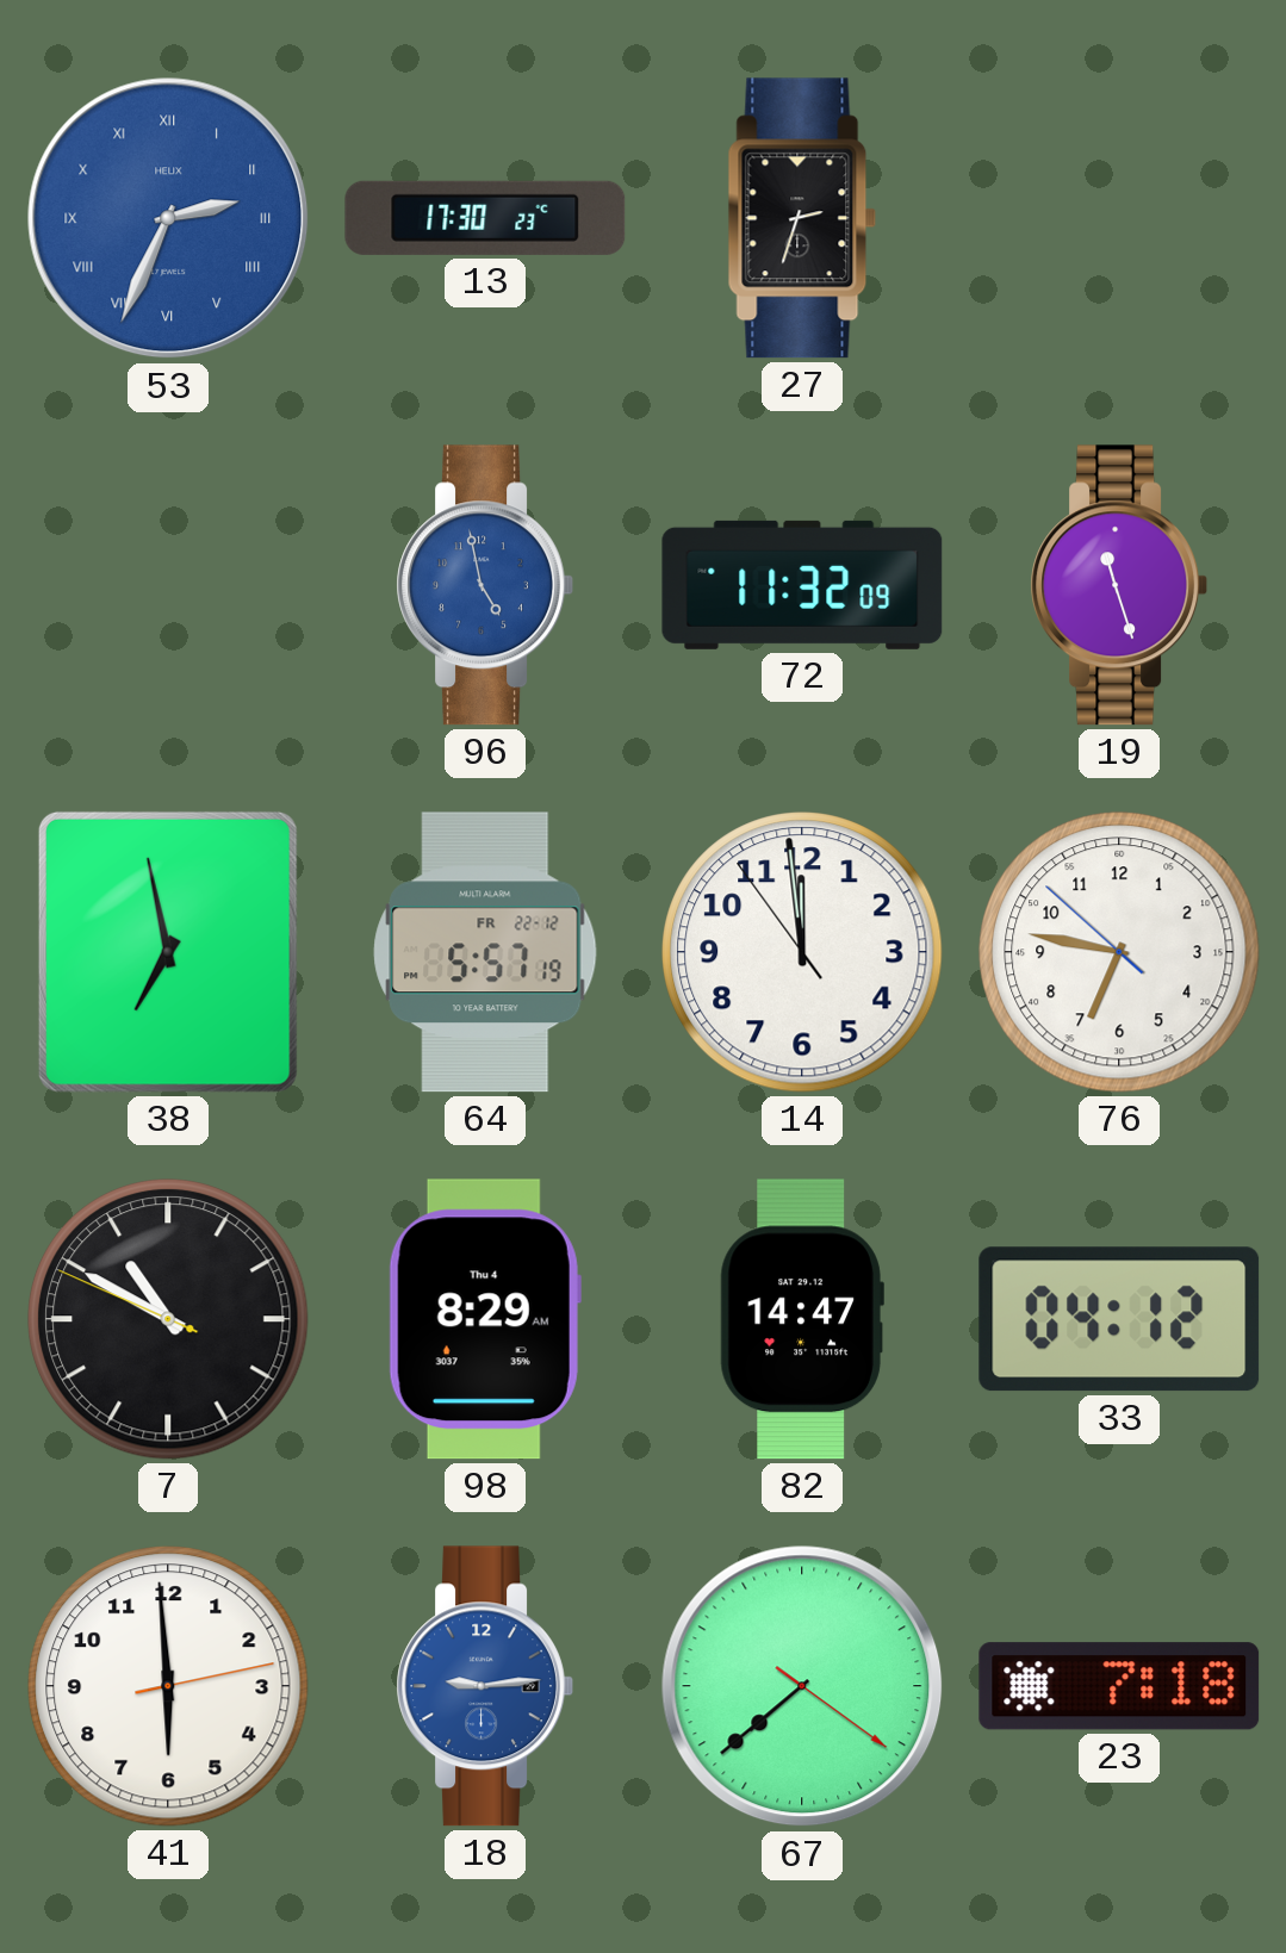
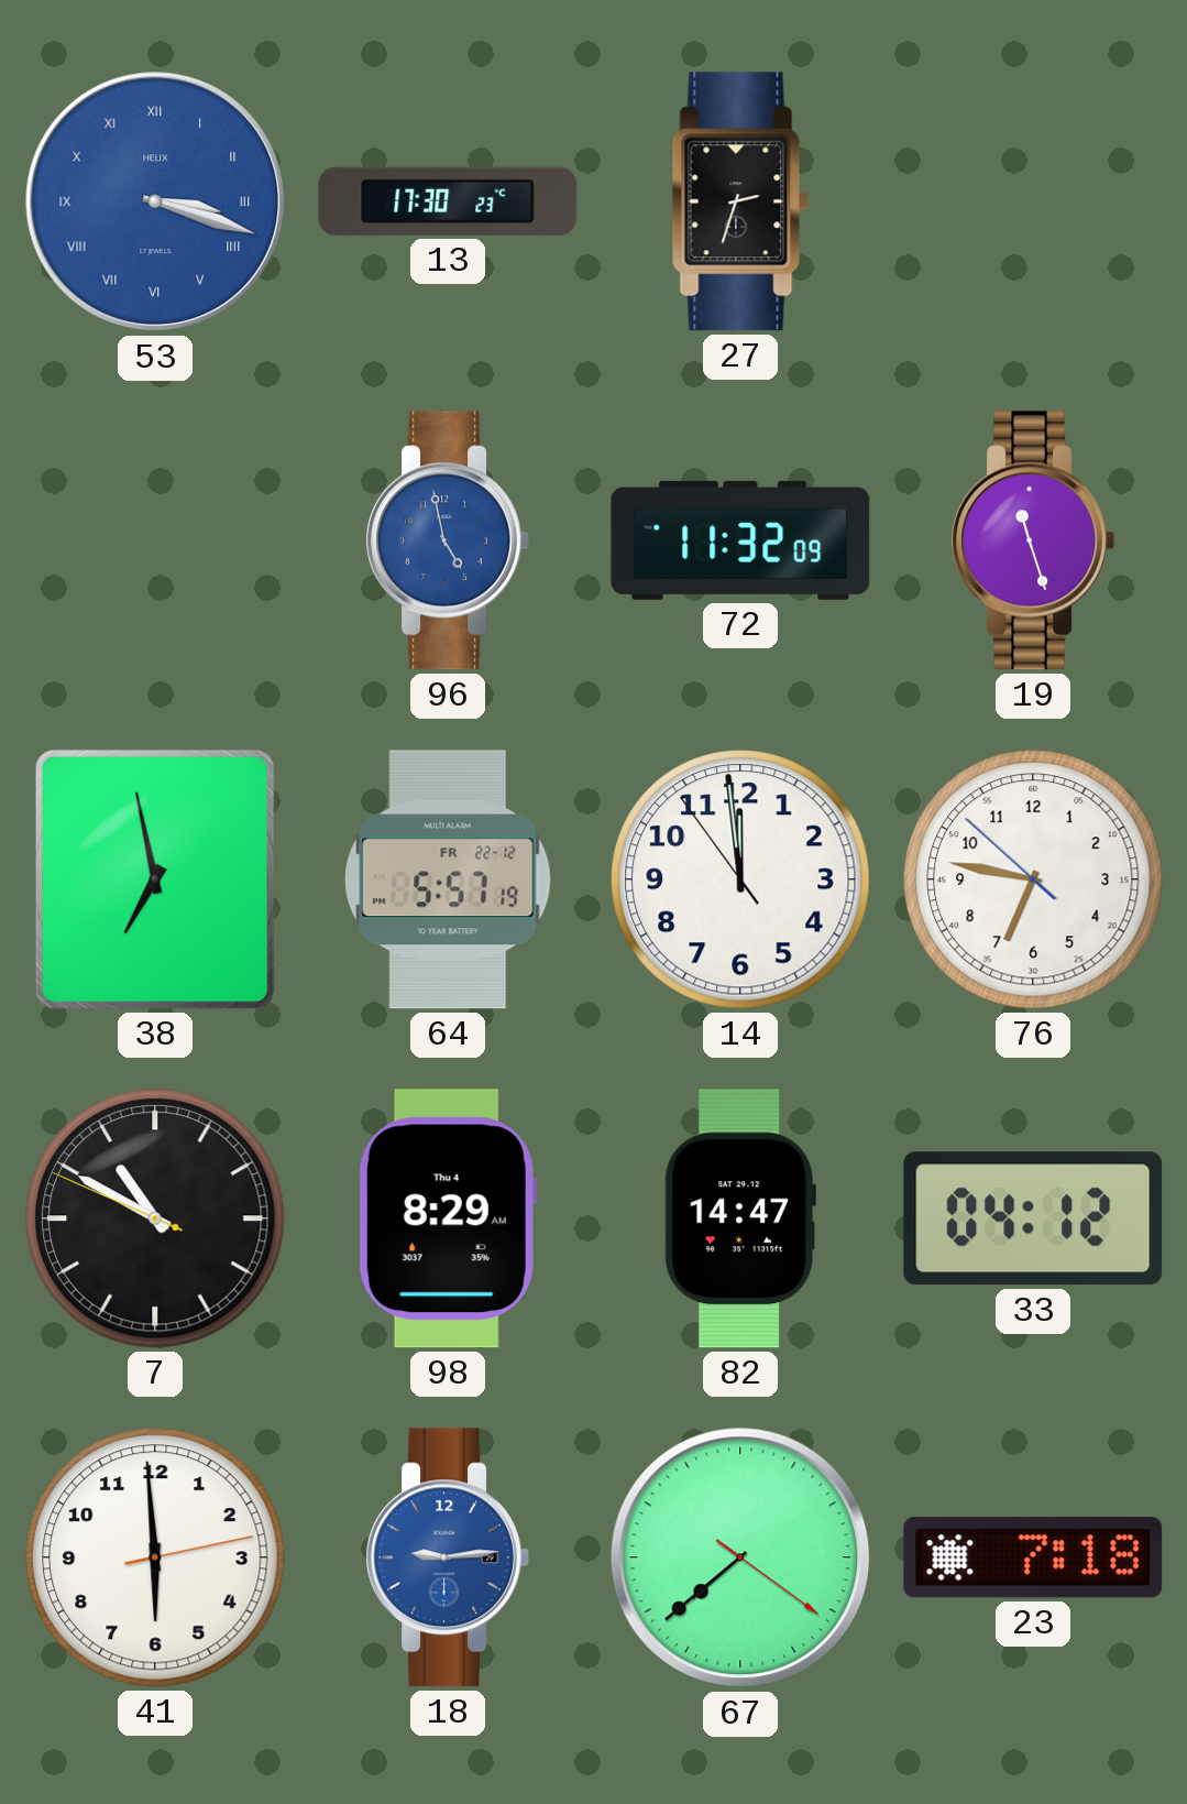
53: 2:34 -> 3:18 (155, 201)
